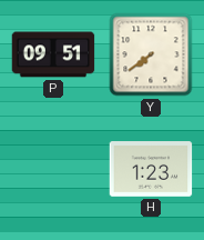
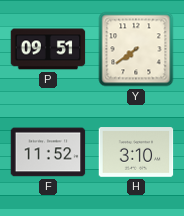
F: none -> 11:52 (48, 152)
H: 1:23 -> 3:10 (136, 152)
